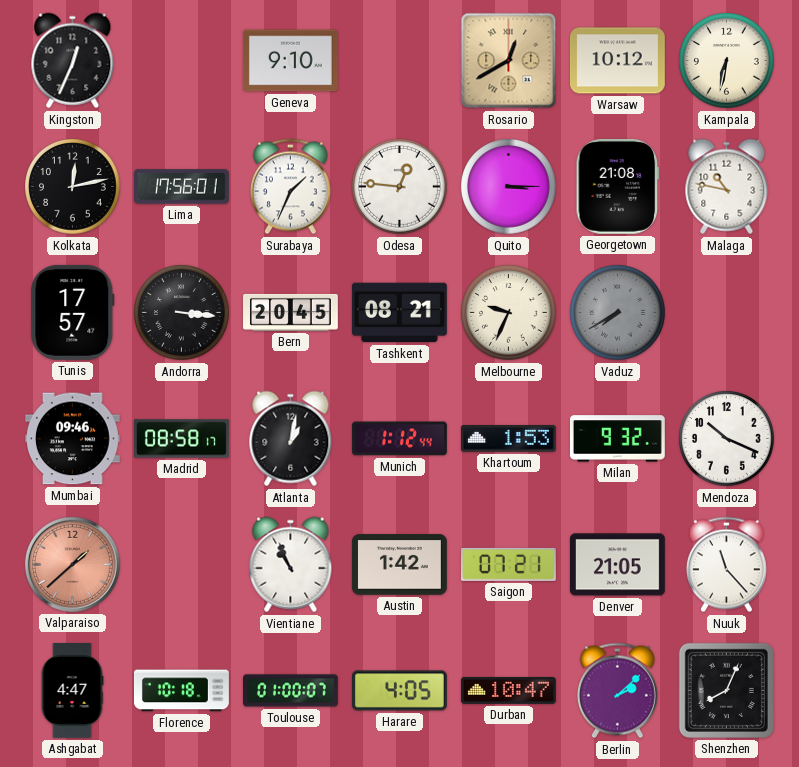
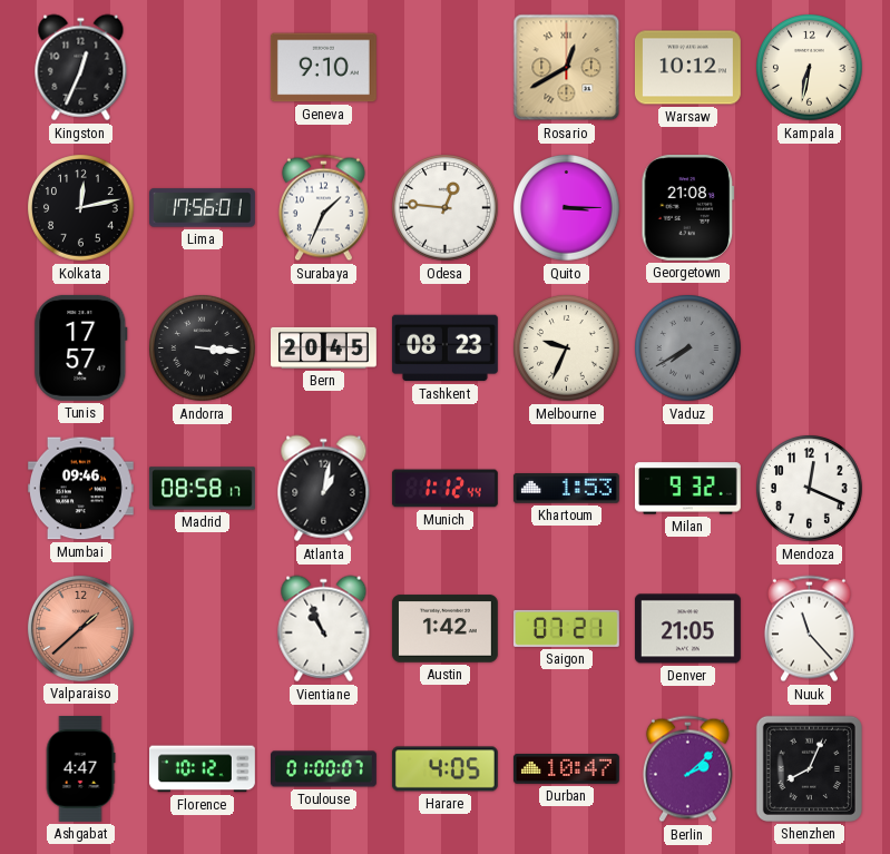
Malaga: 10:47 -> none (727, 187)
Tashkent: 08:21 -> 08:23 (444, 349)
Mendoza: 10:19 -> 12:19 (810, 489)
Florence: 10:18 -> 10:12 (202, 769)
